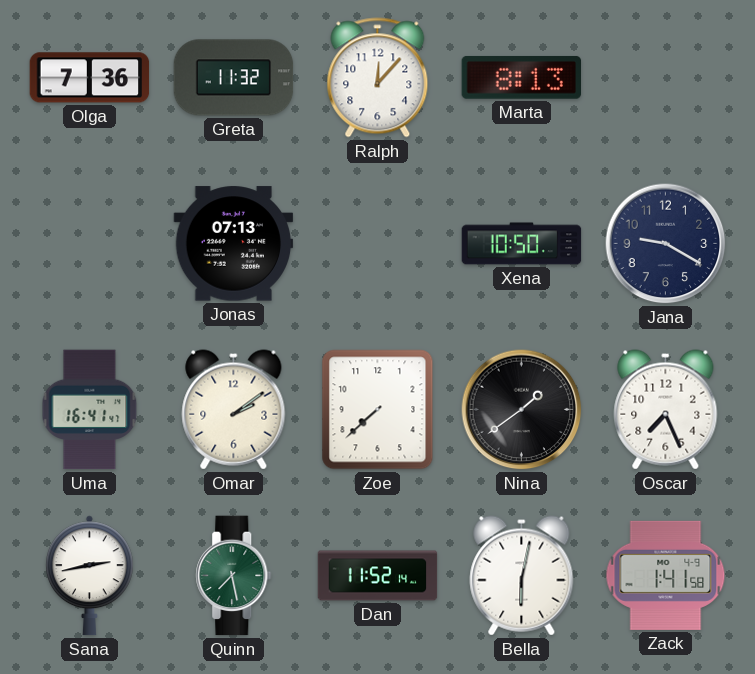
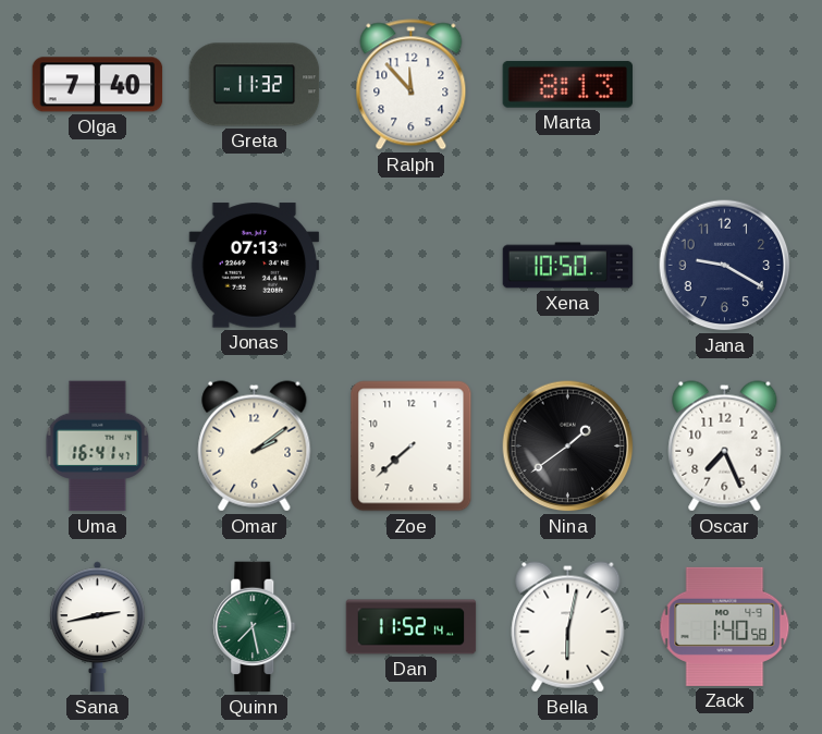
Olga: 7:36 -> 7:40 (98, 85)
Ralph: 12:07 -> 11:53 (412, 85)
Zack: 1:41 -> 1:40 (725, 626)
